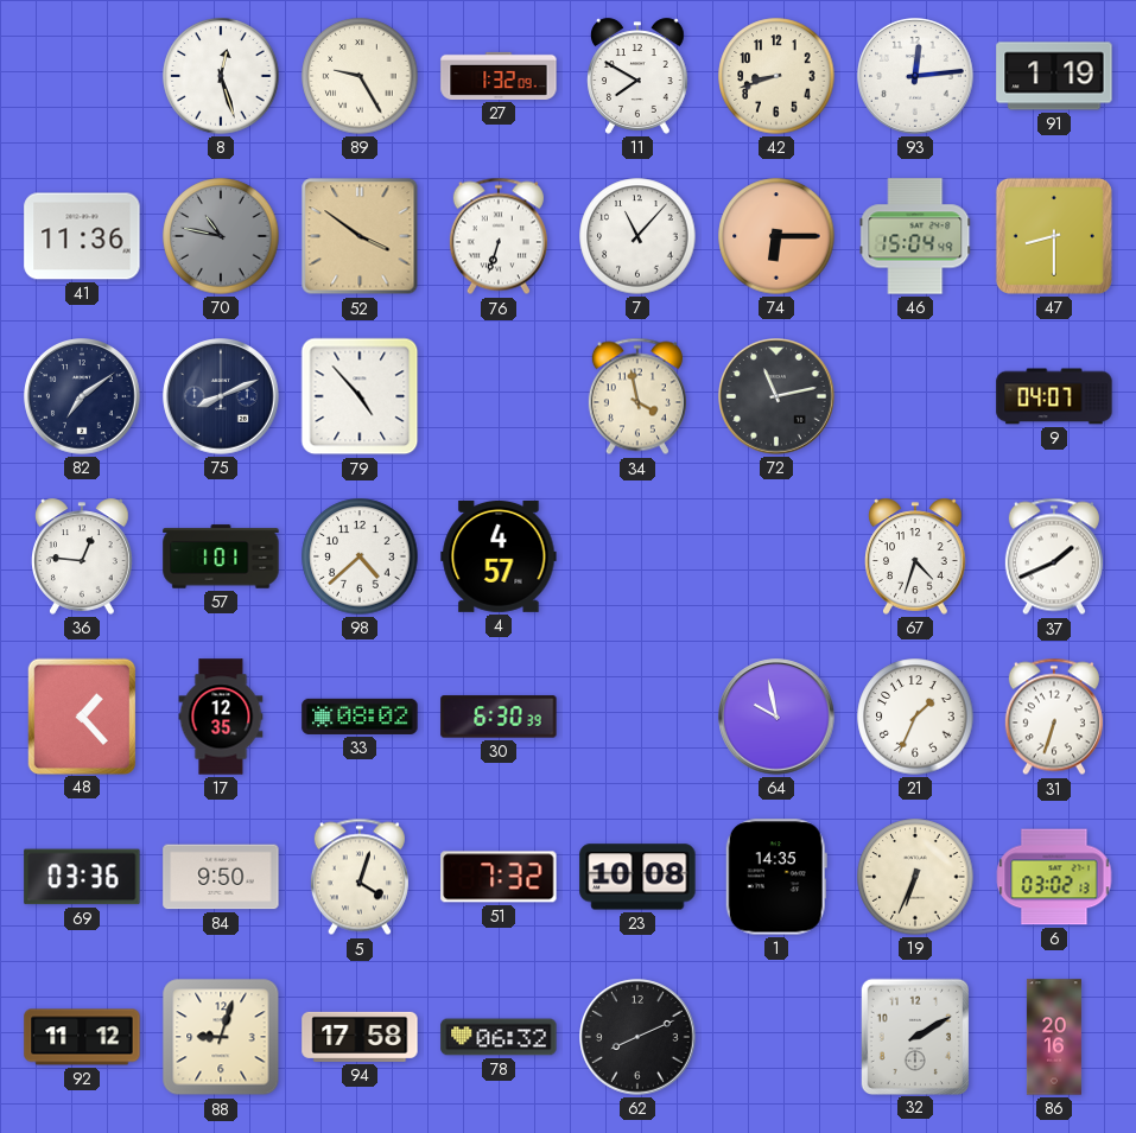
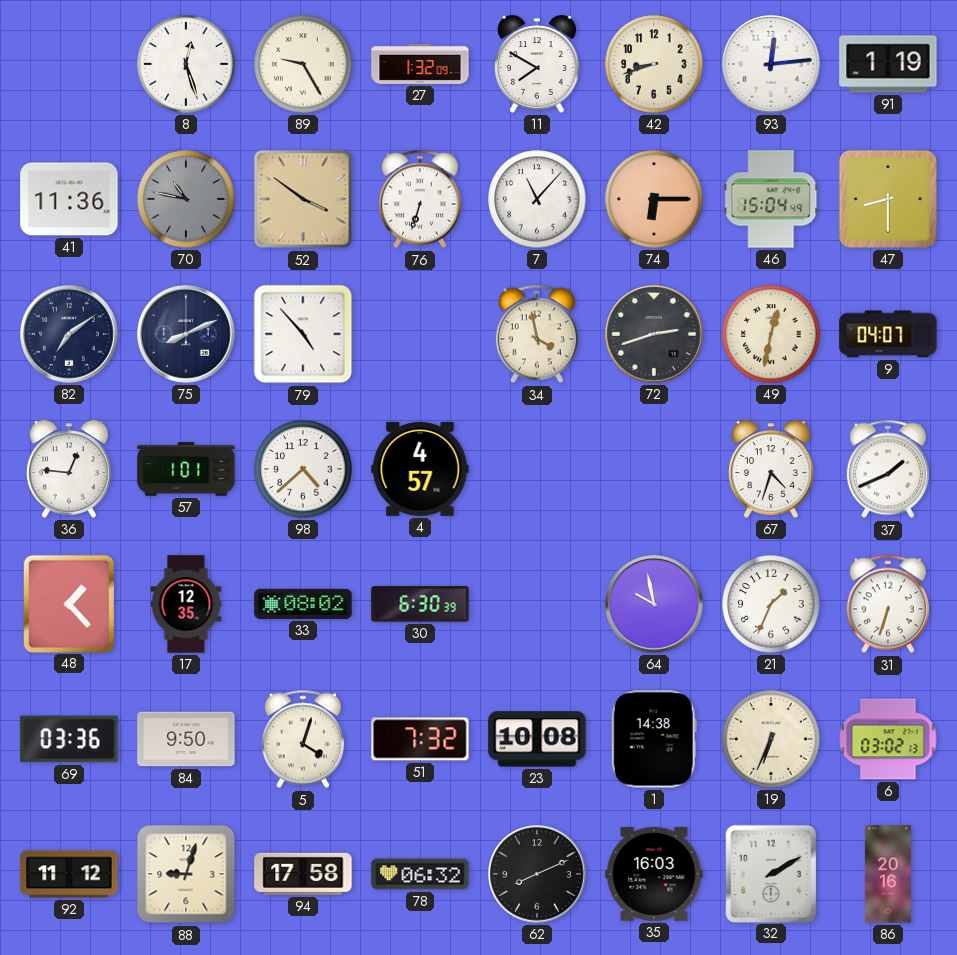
72: 11:13 -> 2:42 (654, 334)
49: none -> 12:32 (771, 334)
1: 14:35 -> 14:38 (654, 739)
35: none -> 16:03 (654, 875)
